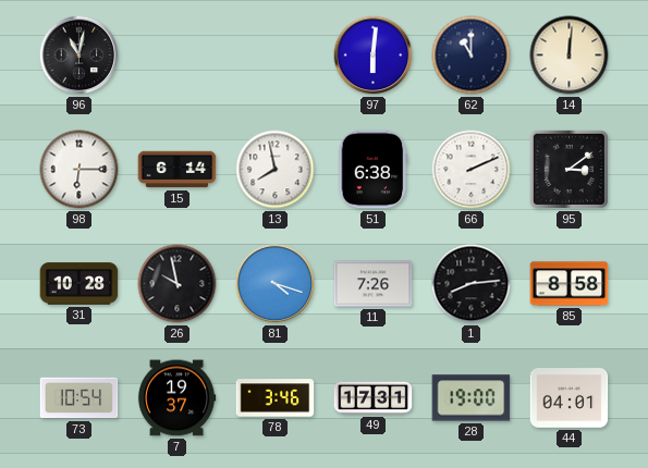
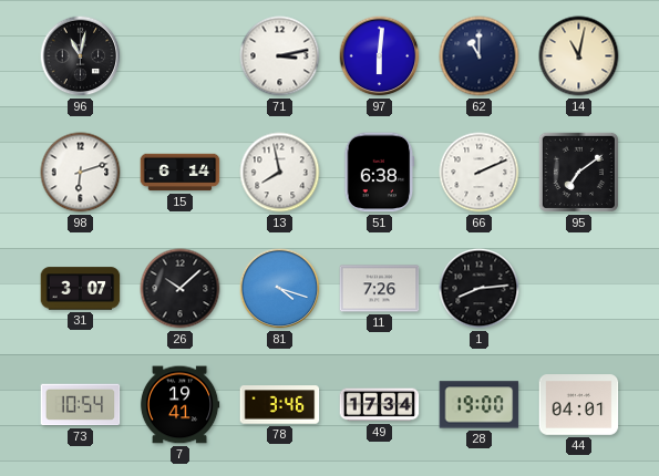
71: none -> 3:13 (280, 56)
14: 12:01 -> 11:02 (579, 56)
98: 6:15 -> 6:12 (81, 173)
95: 3:09 -> 7:09 (578, 172)
31: 10:28 -> 3:07 (81, 289)
26: 9:58 -> 10:08 (181, 289)
85: 8:58 -> none (570, 284)
7: 19:37 -> 19:41 (179, 405)
49: 17:31 -> 17:34 (380, 405)
